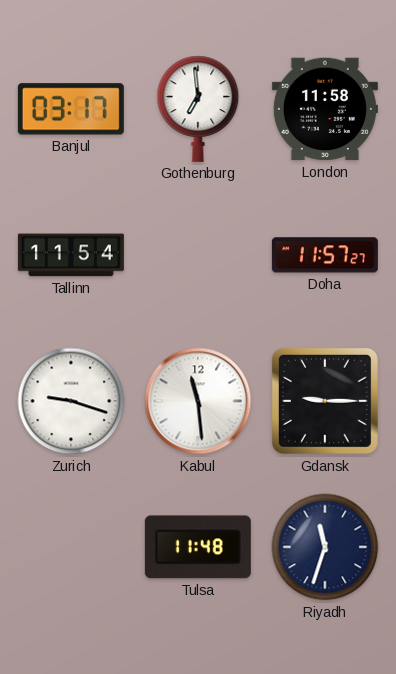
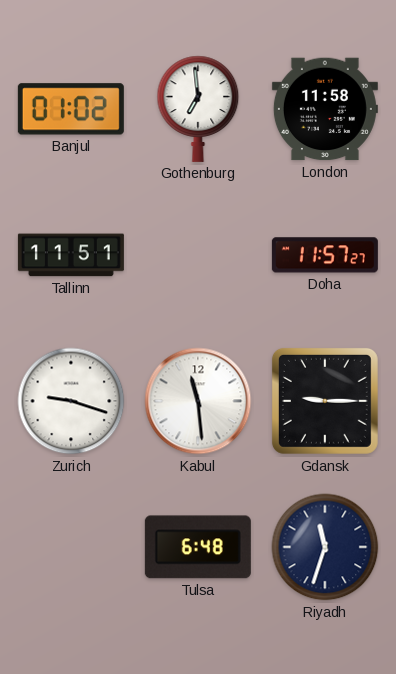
Banjul: 03:17 -> 01:02 (71, 109)
Tallinn: 11:54 -> 11:51 (71, 255)
Tulsa: 11:48 -> 6:48 (198, 547)
